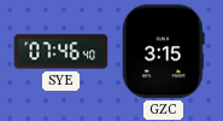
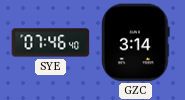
GZC: 3:15 -> 3:14 (136, 43)
